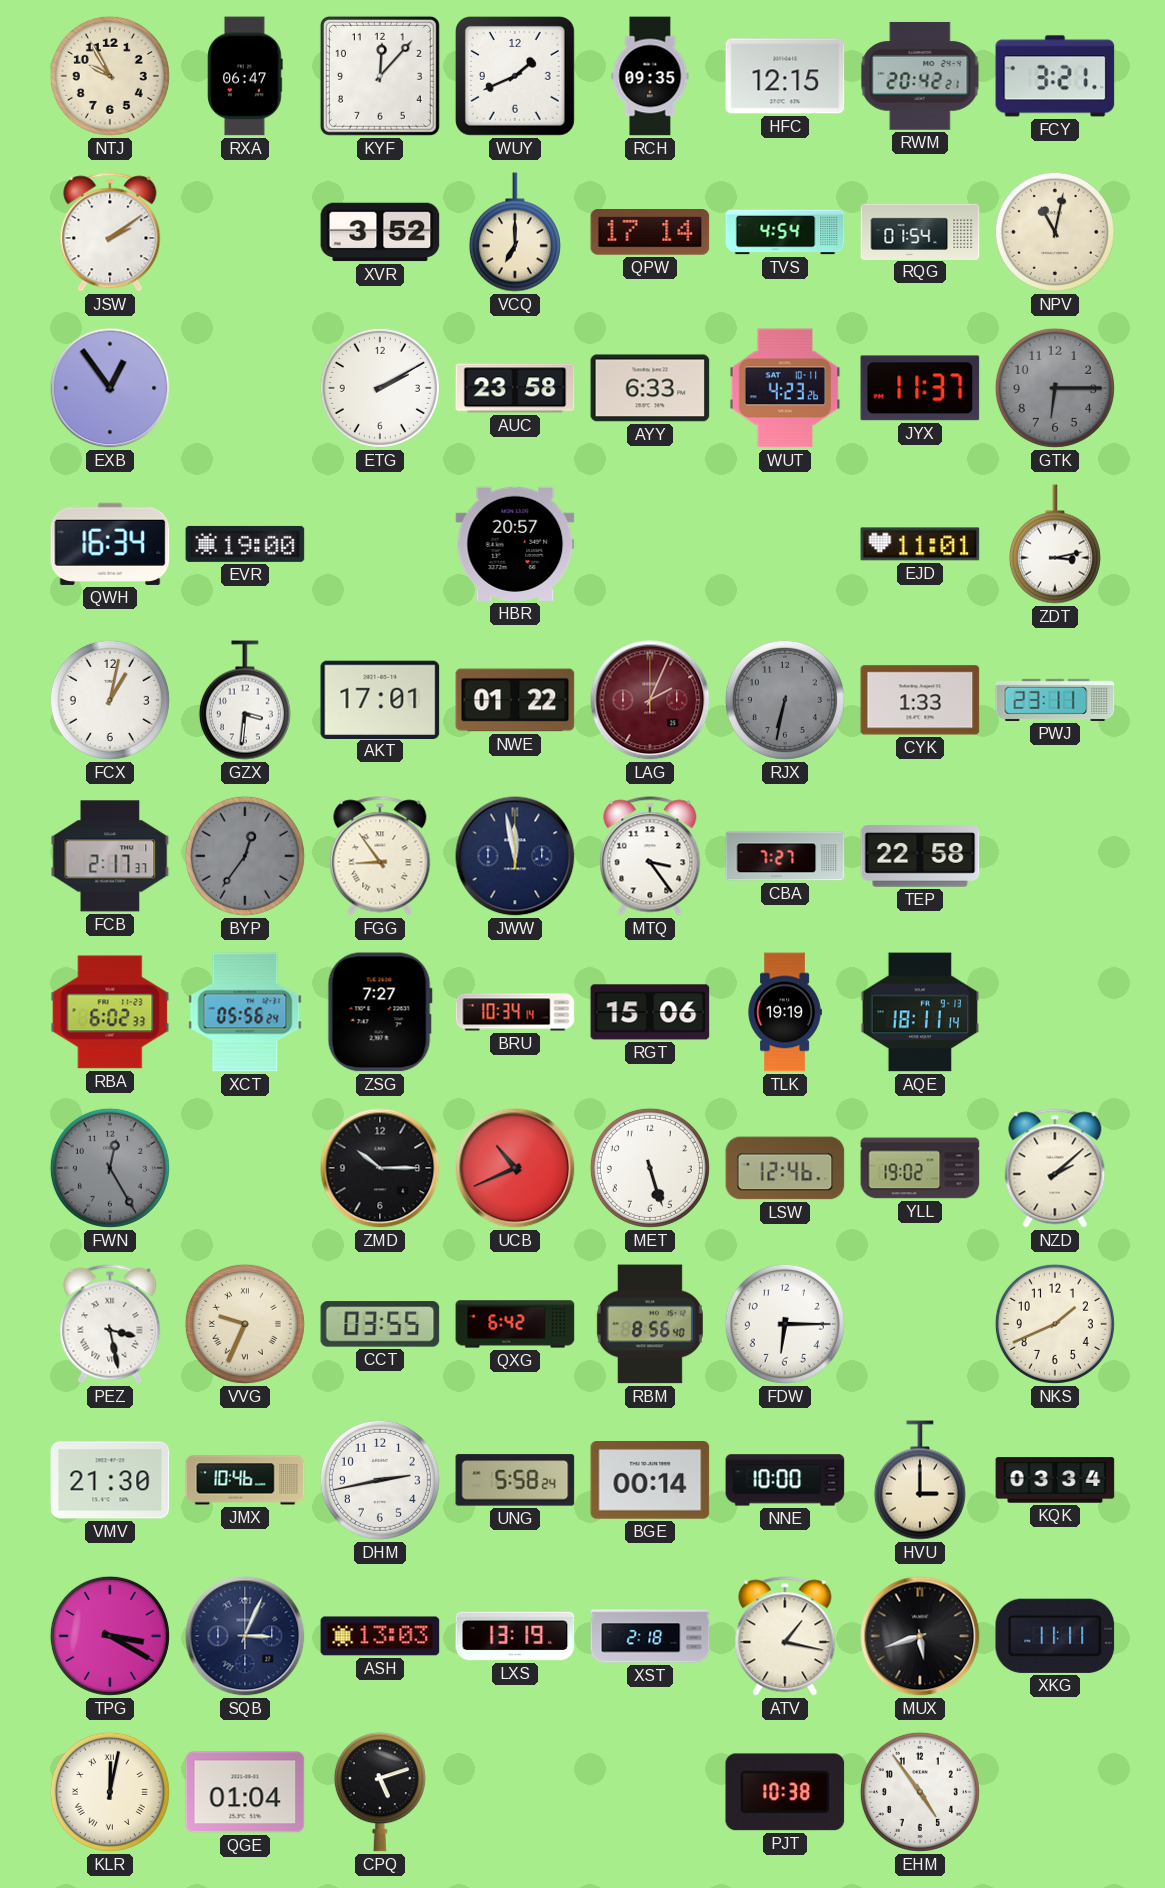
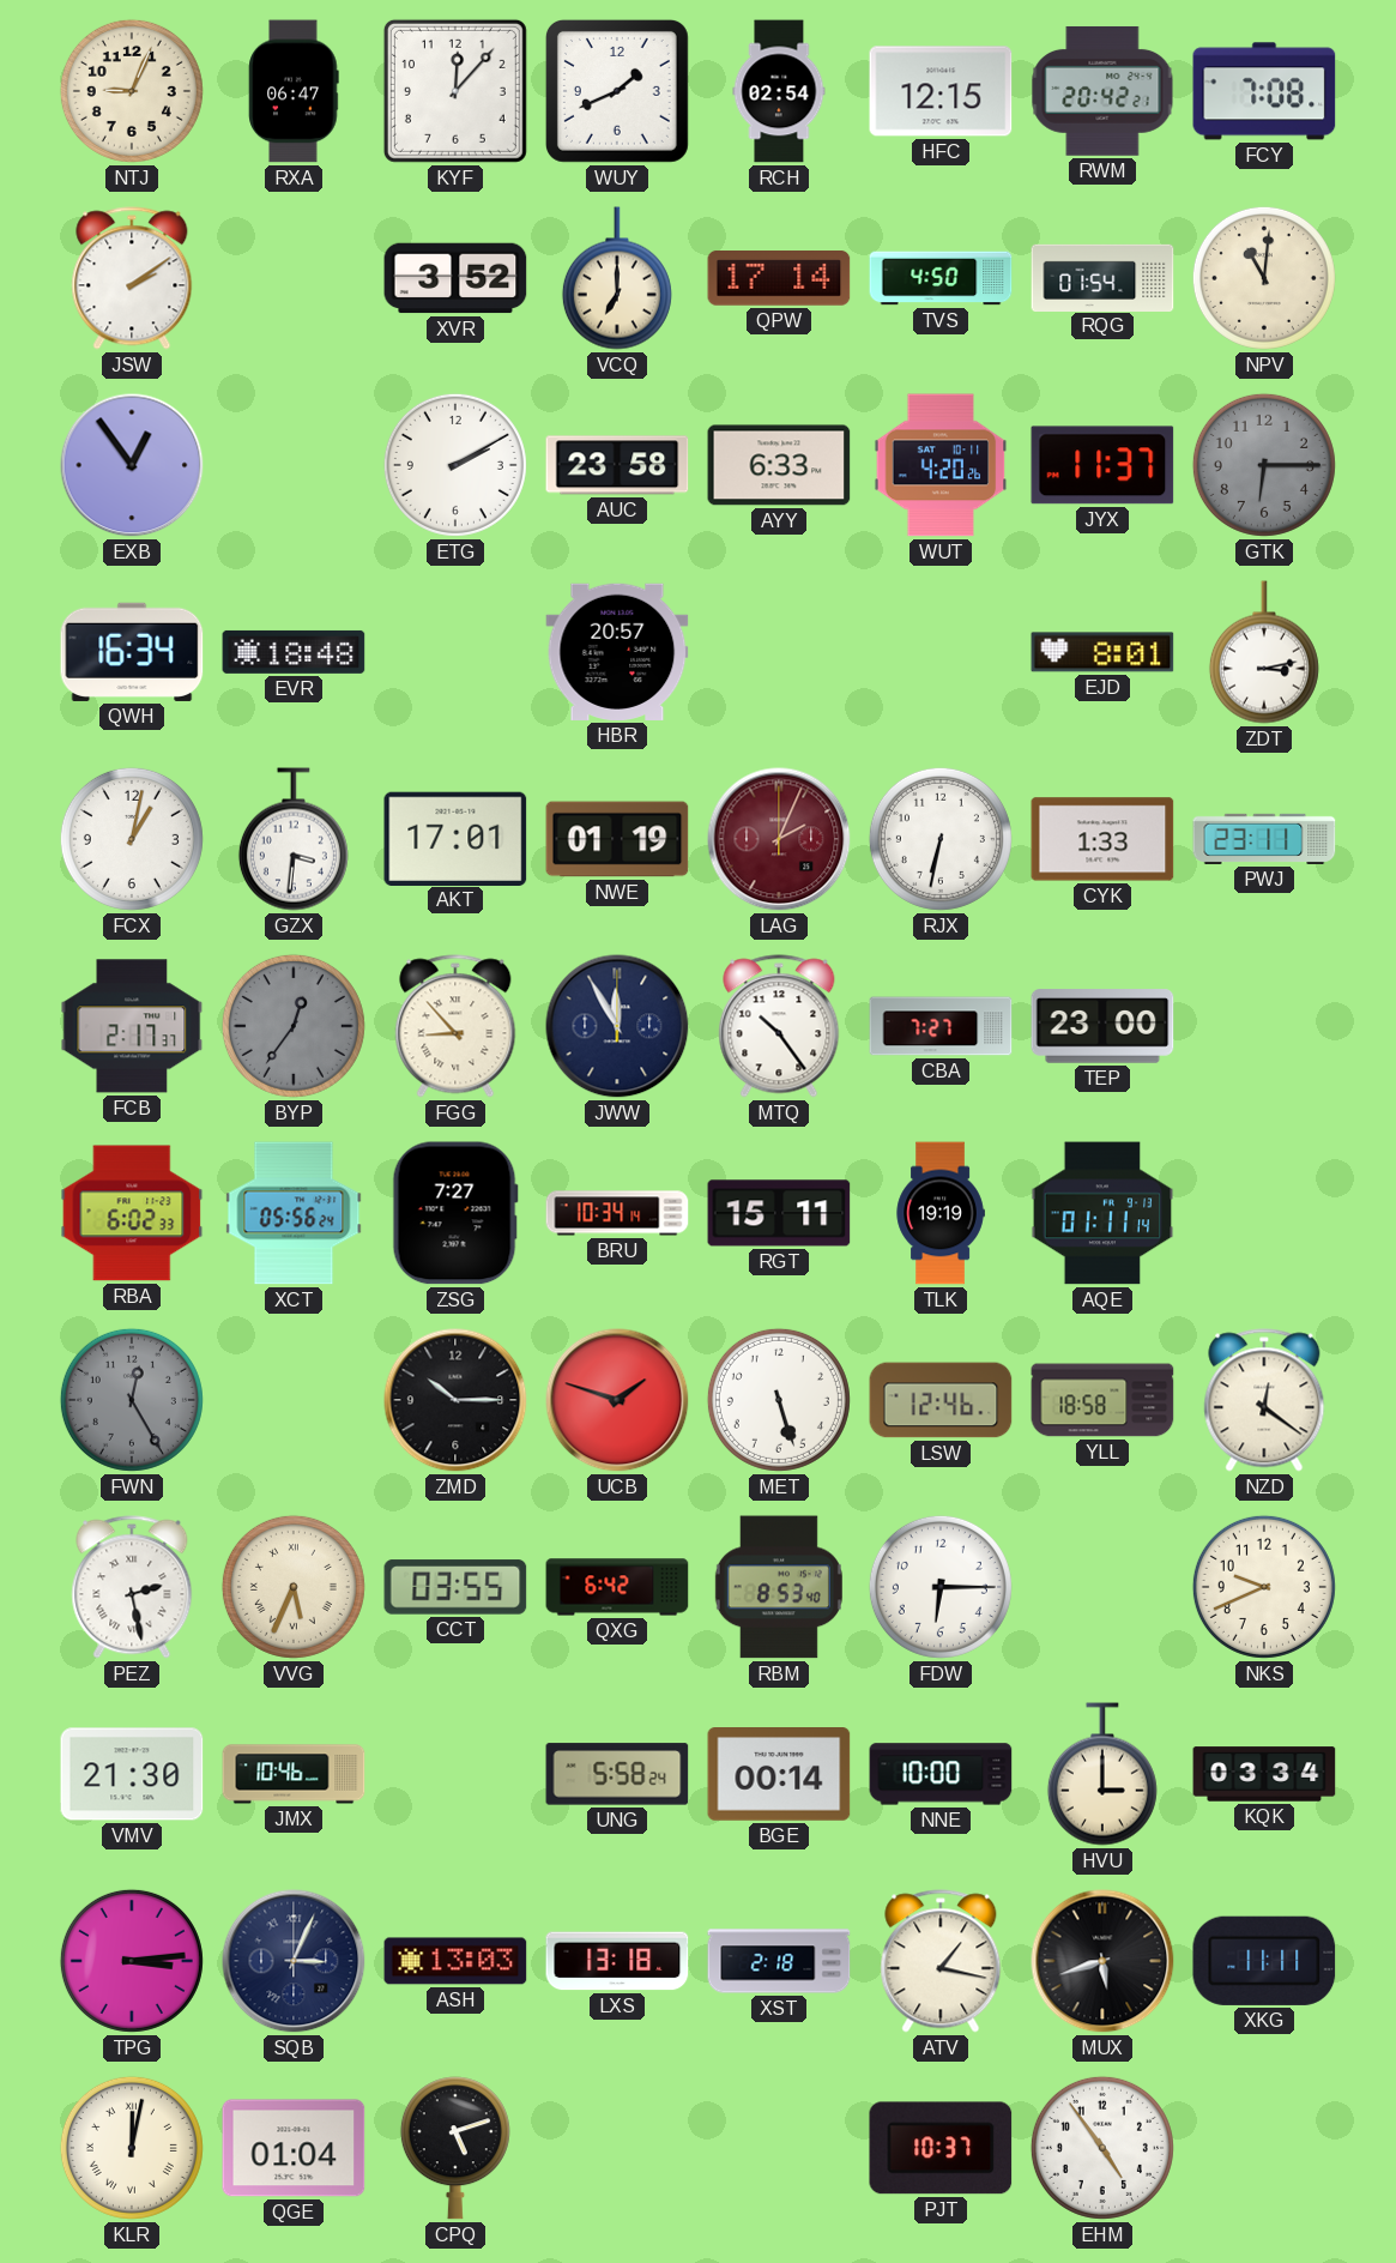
NTJ: 9:55 -> 9:04 (132, 91)
RCH: 09:35 -> 02:54 (779, 91)
FCY: 3:21 -> 7:08 (1264, 91)
TVS: 4:54 -> 4:50 (941, 278)
NPV: 11:02 -> 11:01 (1264, 278)
WUT: 4:23 -> 4:20 (941, 465)
EVR: 19:00 -> 18:48 (294, 652)
EJD: 11:01 -> 8:01 (1102, 652)
NWE: 01:22 -> 01:19 (617, 839)
RJX dial: grey -> white (941, 839)
FGG: 8:54 -> 8:53 (455, 1026)
JWW: 11:58 -> 11:55 (617, 1026)
MTQ: 3:24 -> 10:24 (779, 1026)
TEP: 22:58 -> 23:00 (1102, 1026)
RGT: 15:06 -> 15:11 (779, 1213)
AQE: 18:11 -> 01:11 (1102, 1213)
UCB: 10:41 -> 1:48 (617, 1400)
YLL: 19:02 -> 18:58 (1102, 1400)
NZD: 2:08 -> 12:21 (1264, 1400)
PEZ: 3:28 -> 2:28 (132, 1587)
VVG: 9:34 -> 5:34 (294, 1587)
RBM: 8:56 -> 8:53 (779, 1587)
NKS: 1:41 -> 9:41 (1264, 1587)
DHM: 2:43 -> none (380, 1480)
TPG: 3:20 -> 3:14 (132, 1961)
LXS: 13:19 -> 13:18 (617, 1961)
PJT: 10:38 -> 10:37 (941, 2148)
